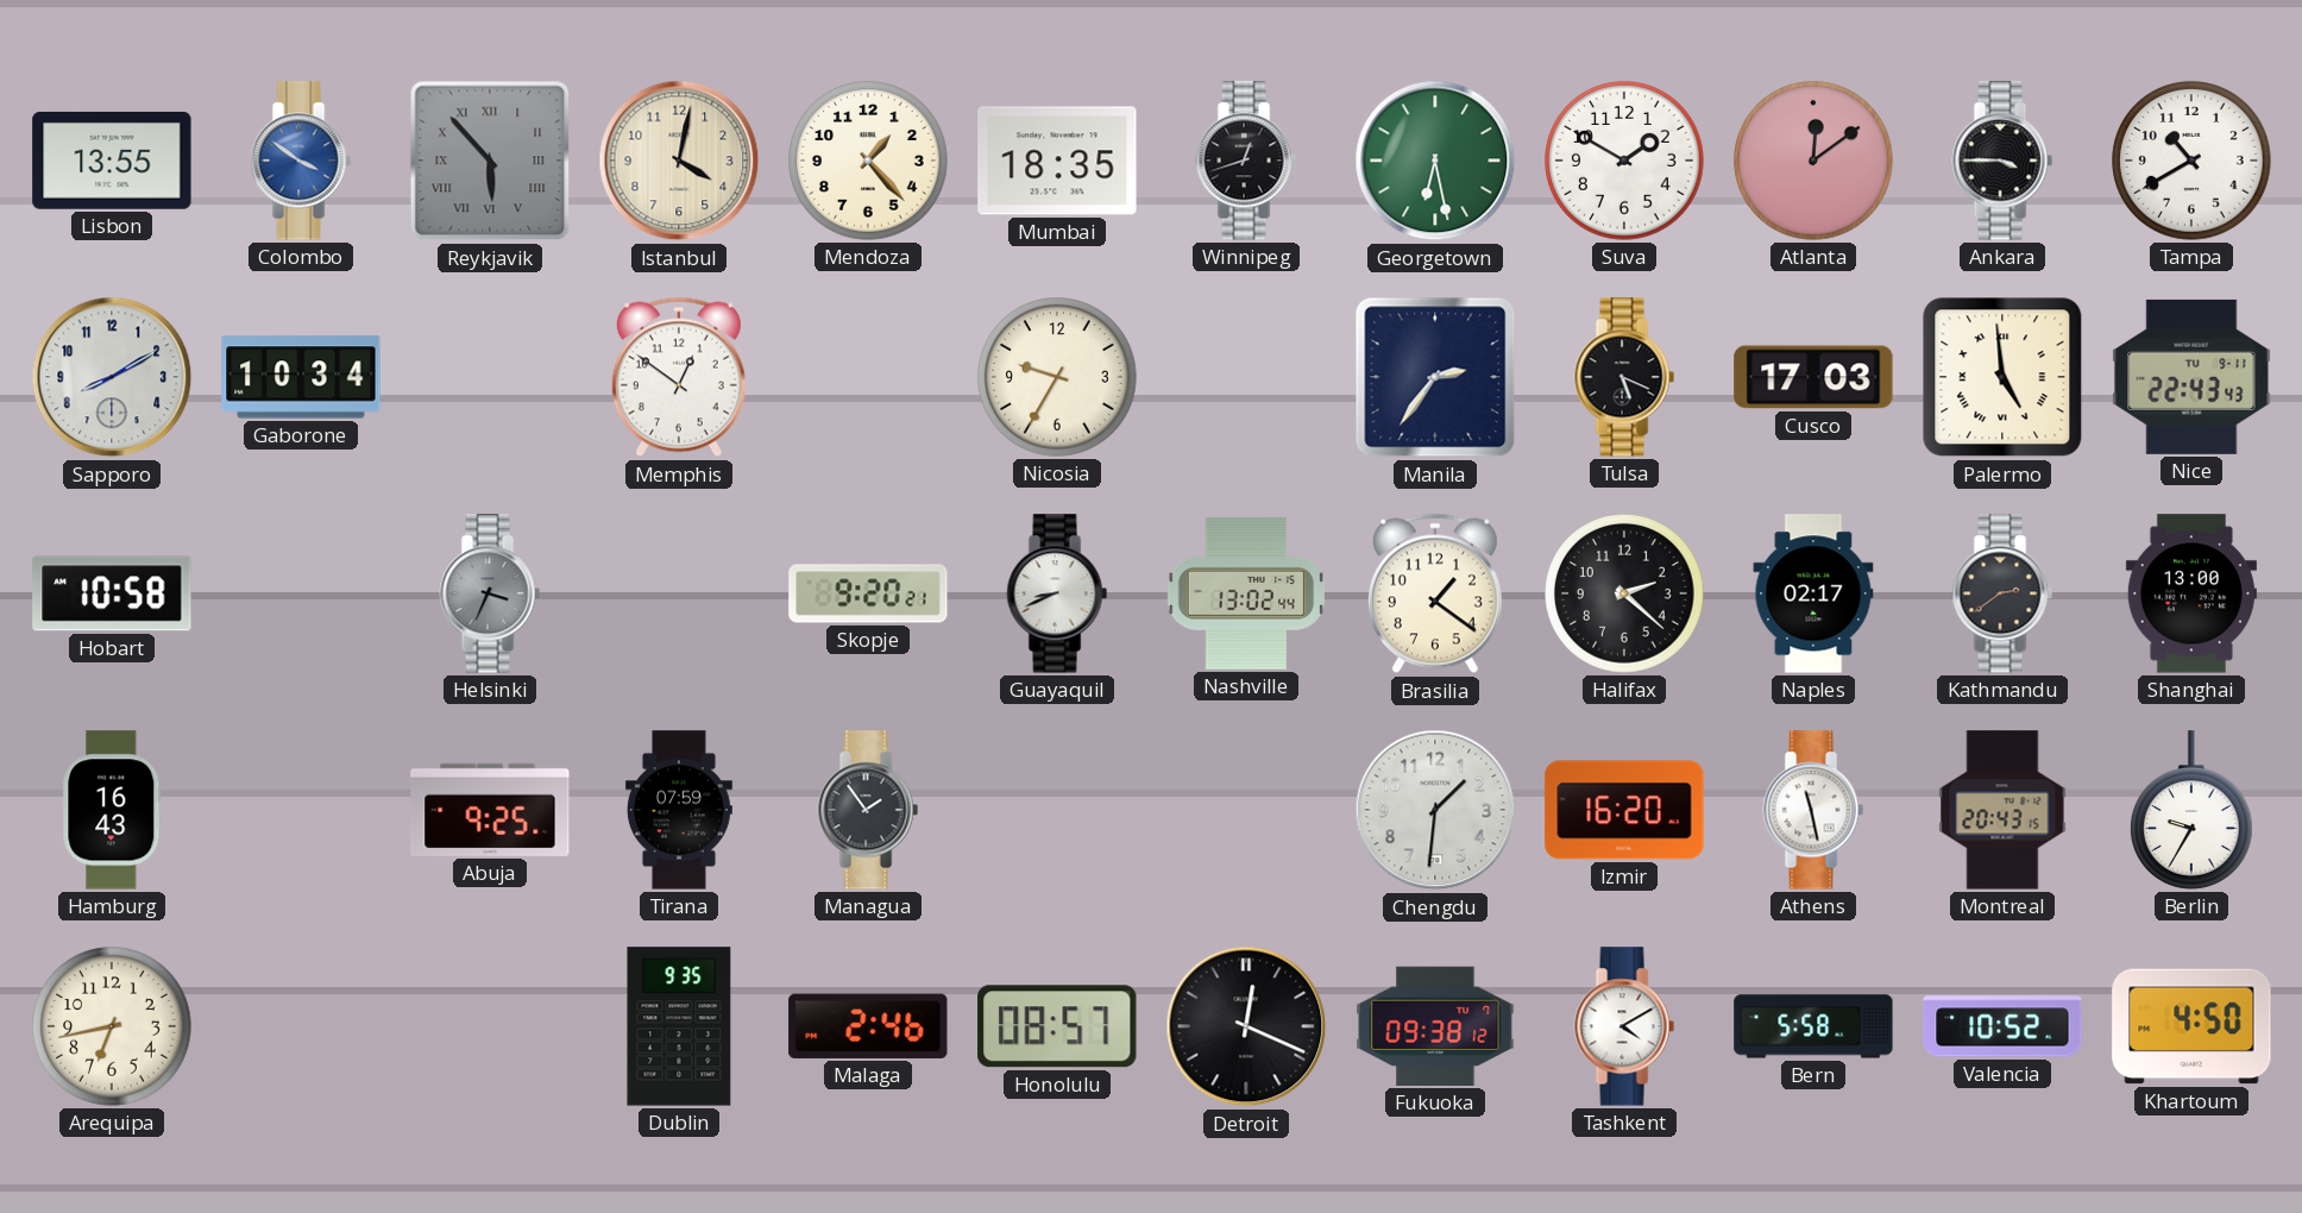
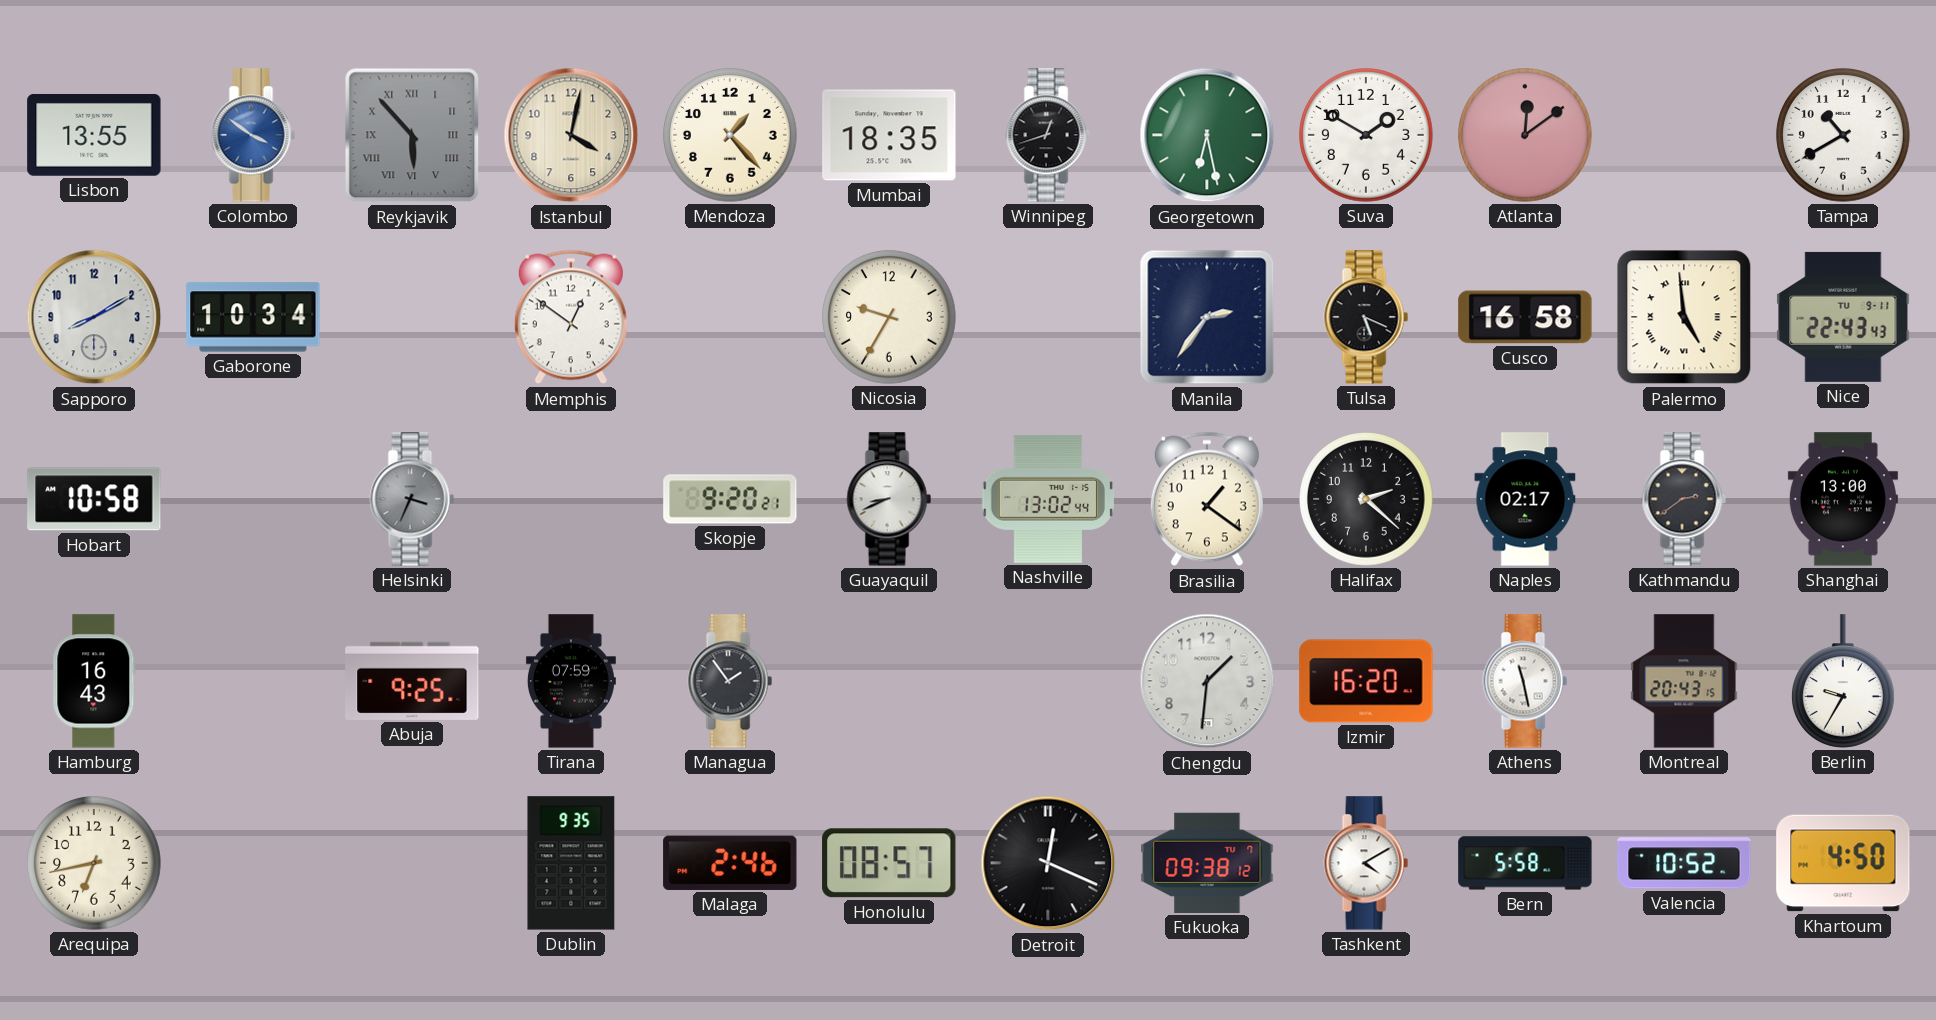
Ankara: 3:45 -> none (2002, 161)
Cusco: 17:03 -> 16:58 (1525, 317)
